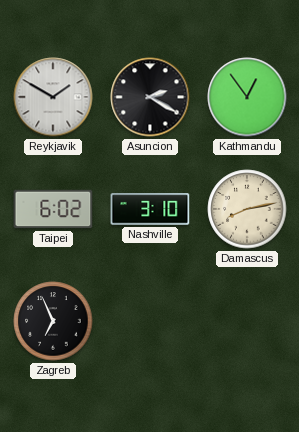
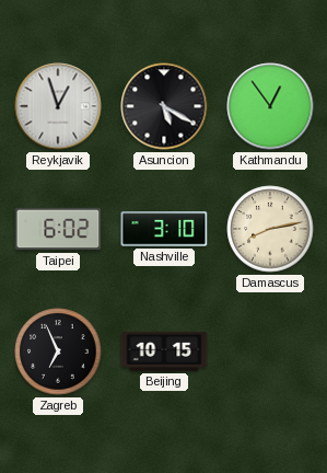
Reykjavik: 1:50 -> 12:57 (58, 106)
Asuncion: 2:20 -> 5:20 (164, 106)
Beijing: none -> 10:15 (164, 351)
